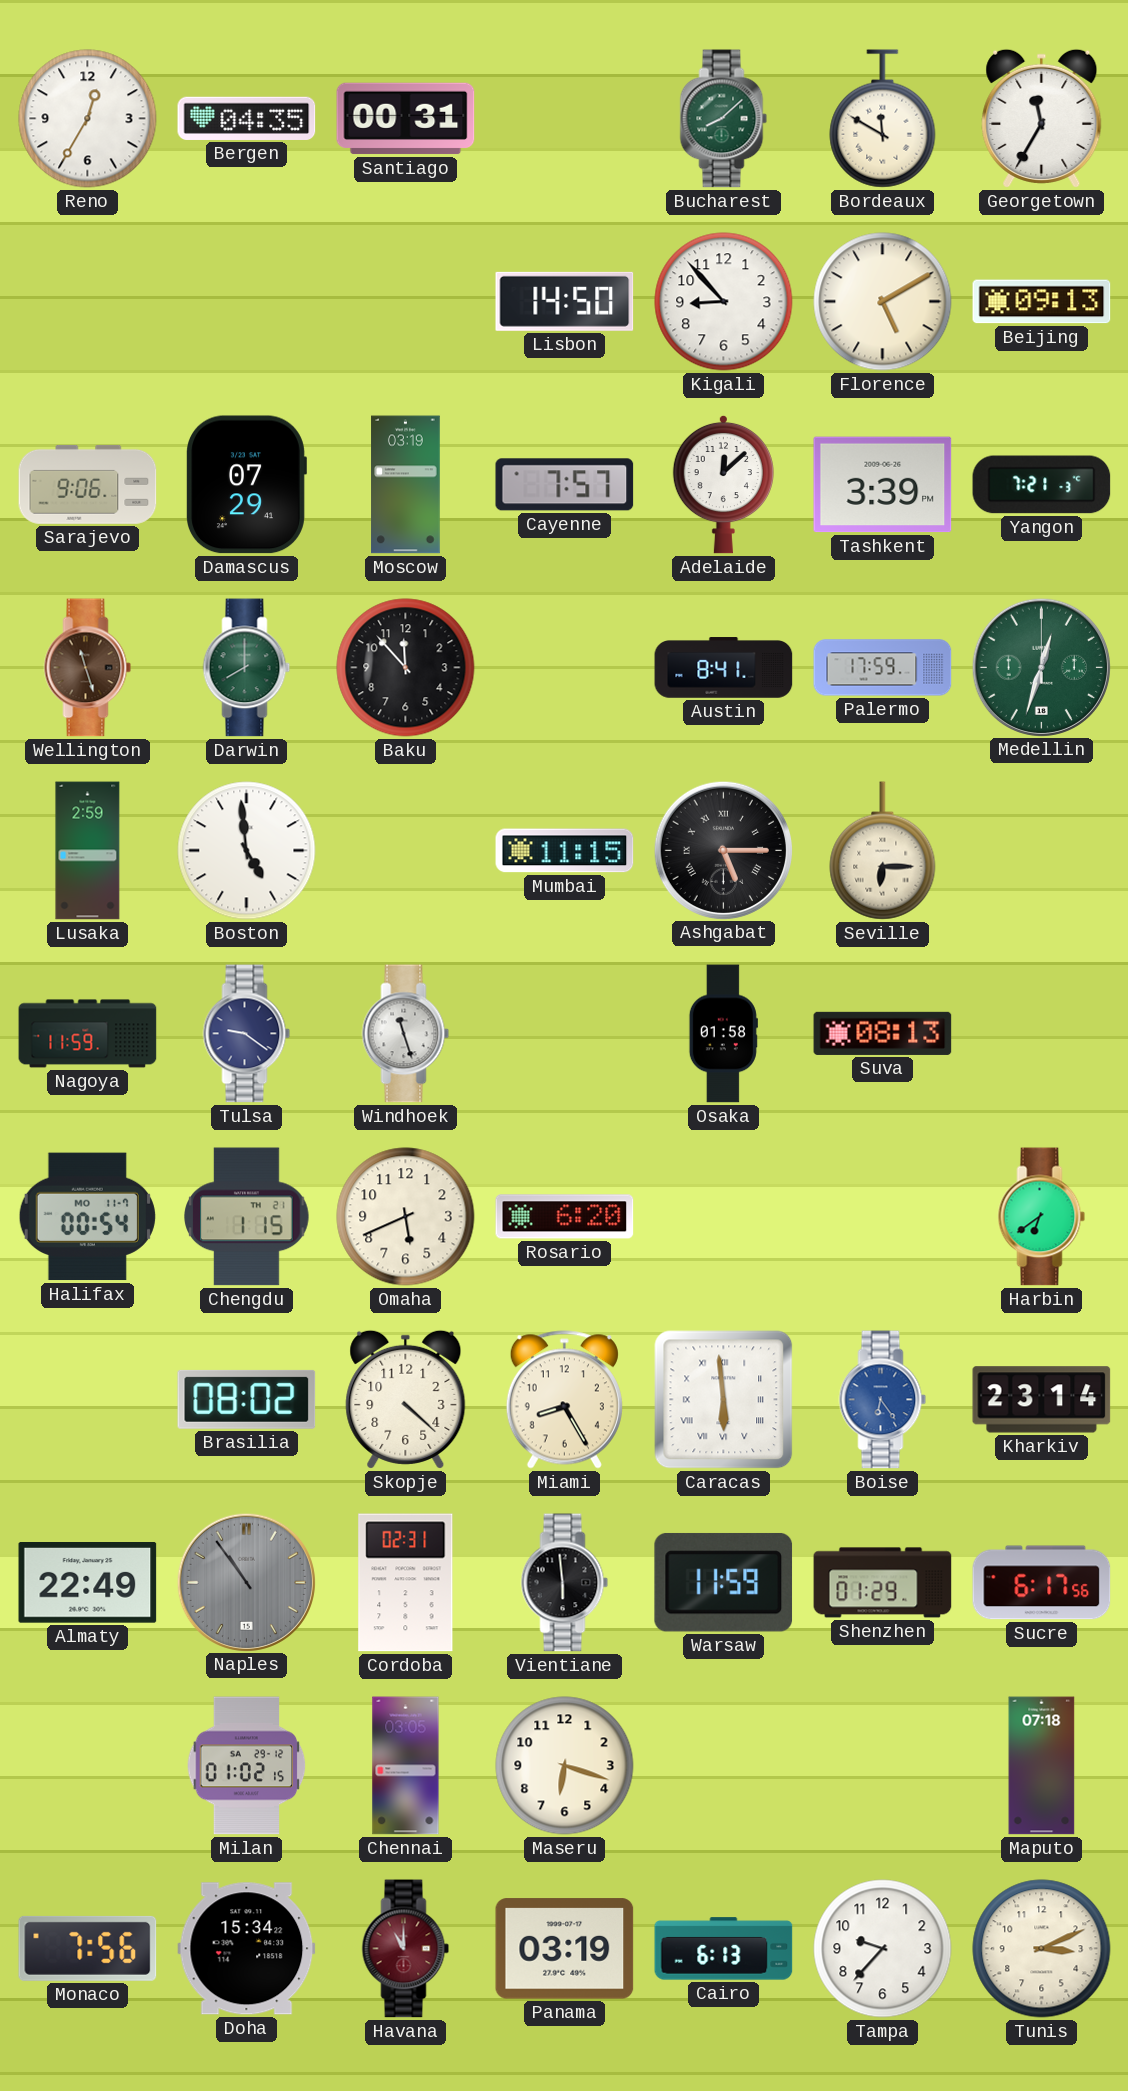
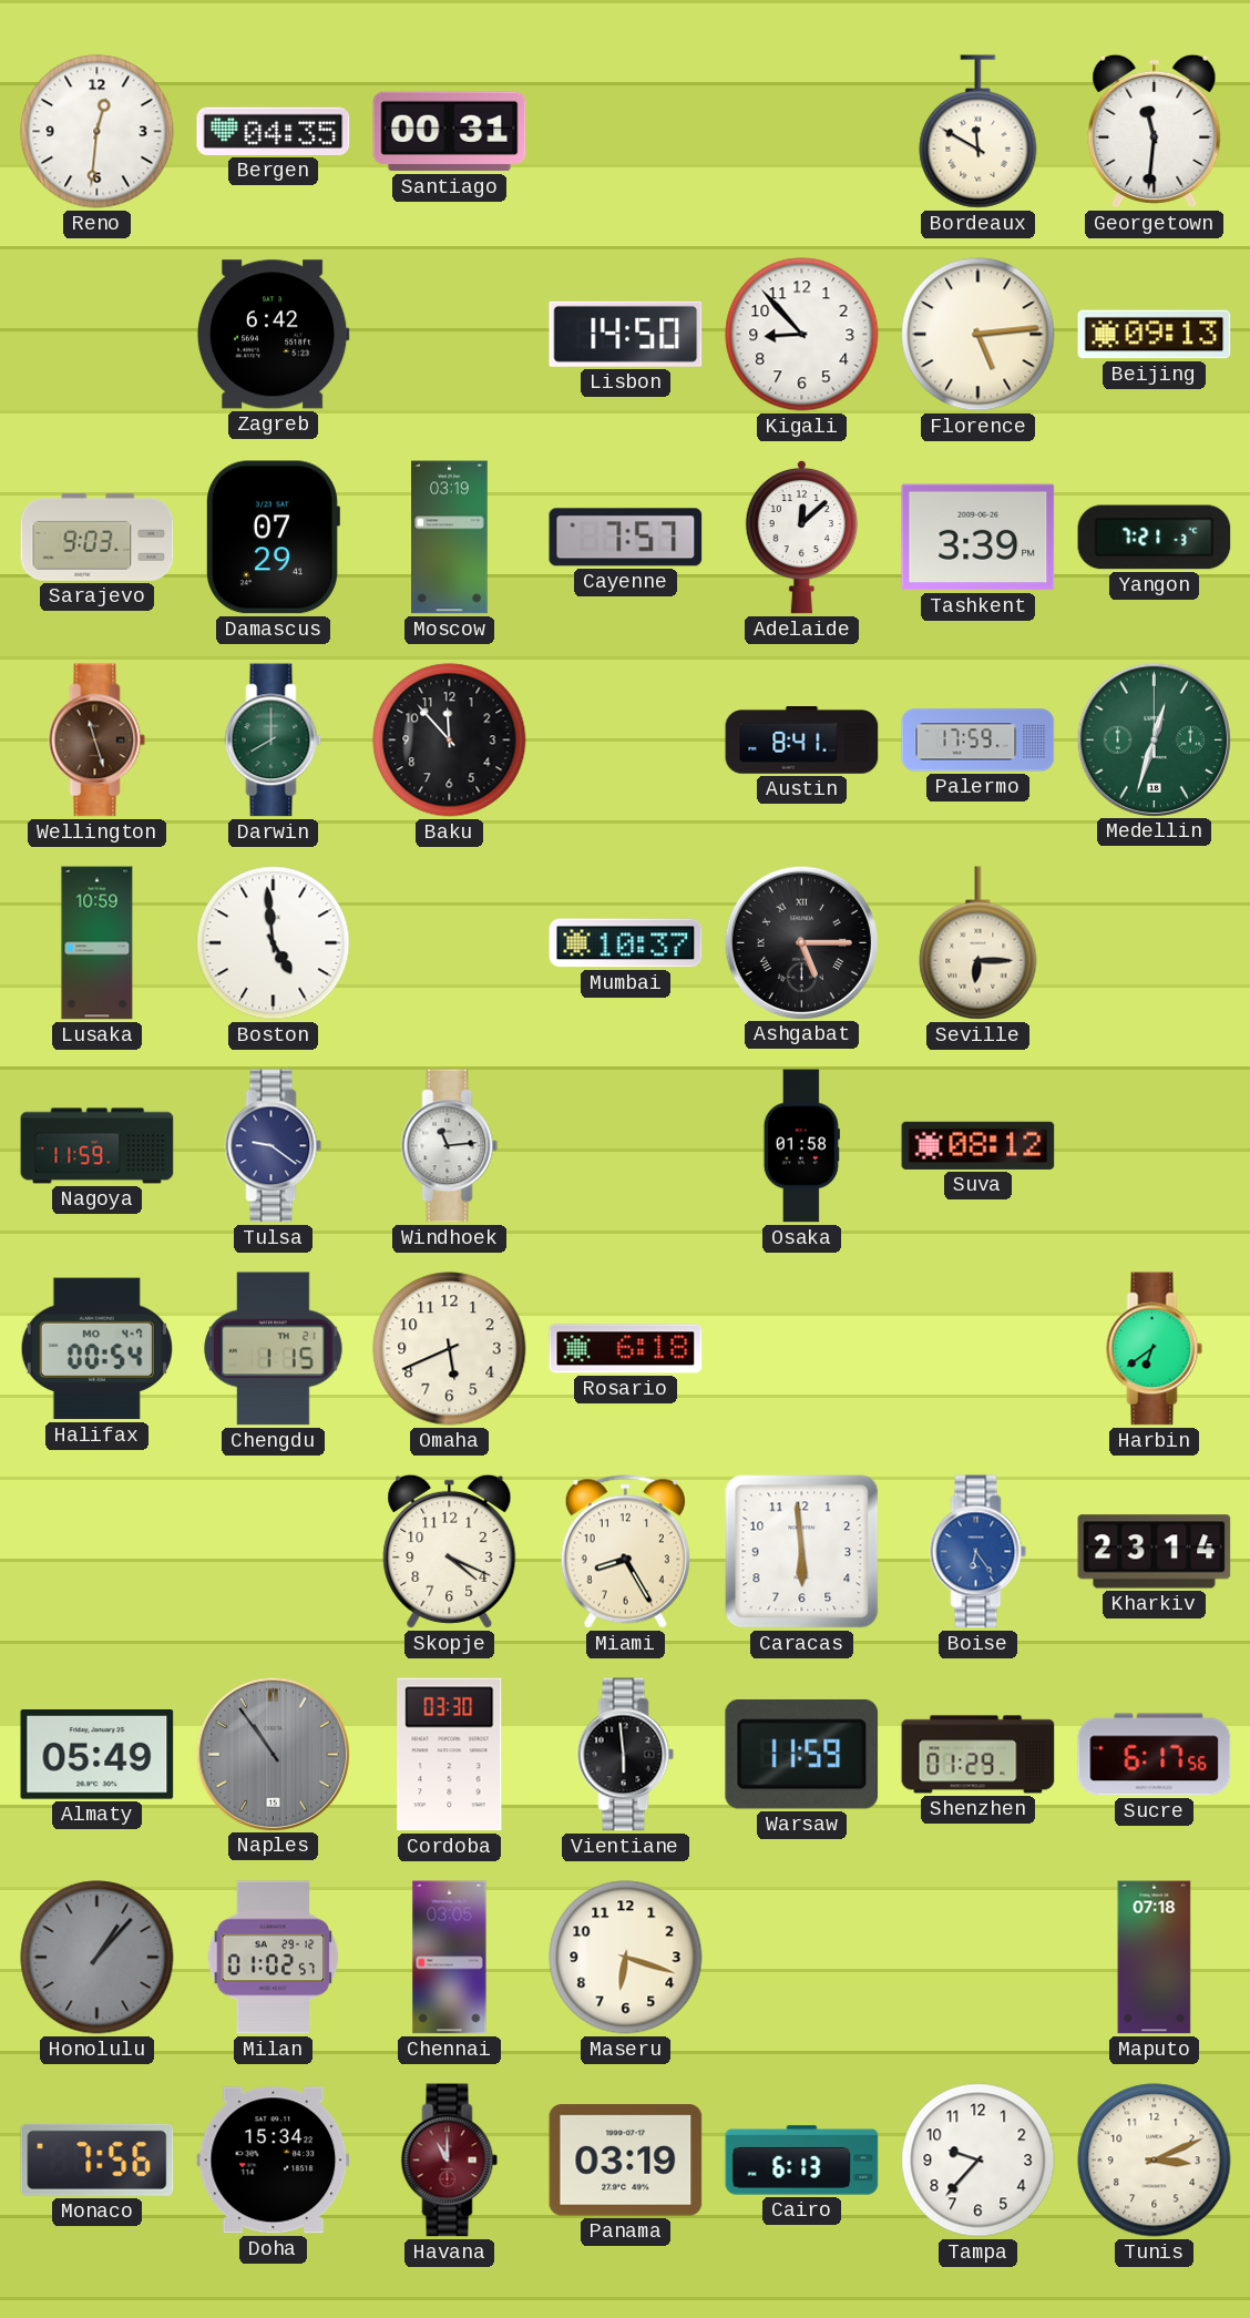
Reno: 12:35 -> 12:31 (98, 132)
Bucharest: 8:08 -> none (724, 119)
Georgetown: 11:35 -> 11:31 (1155, 131)
Zagreb: none -> 6:42 (273, 335)
Florence: 5:10 -> 5:14 (979, 335)
Sarajevo: 9:06 -> 9:03 (98, 537)
Lusaka: 2:59 -> 10:59 (98, 943)
Mumbai: 11:15 -> 10:37 (626, 943)
Windhoek: 11:27 -> 11:14 (450, 1146)
Suva: 08:13 -> 08:12 (979, 1145)
Halifax date: MO 11-7 -> MO 4-7 (96, 1349)
Rosario: 6:20 -> 6:18 (626, 1349)
Brasilia: 08:02 -> none (247, 1399)
Skopje: 4:22 -> 4:19 (450, 1551)
Caracas numerals: Roman -> Arabic (802, 1552)
Almaty: 22:49 -> 05:49 (98, 1755)
Cordoba: 02:31 -> 03:30 (450, 1755)
Honolulu: none -> 1:07 (98, 1958)
Milan: 01:02:15 -> 01:02:57 (274, 1958)
